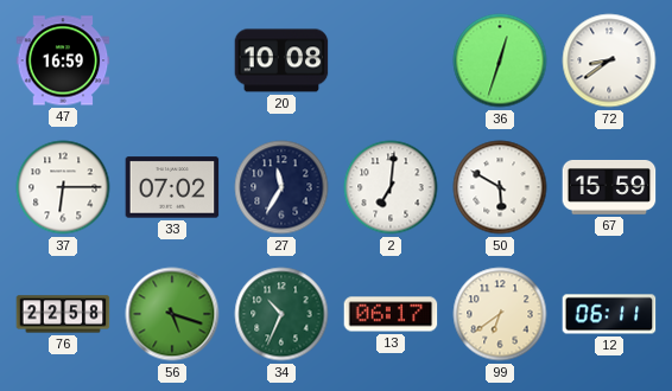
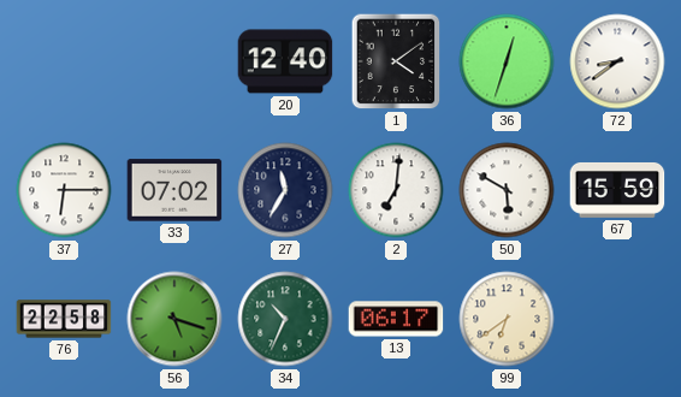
47: 16:59 -> none (63, 60)
20: 10:08 -> 12:40 (285, 61)
1: none -> 4:09 (396, 61)
12: 06:11 -> none (609, 314)
